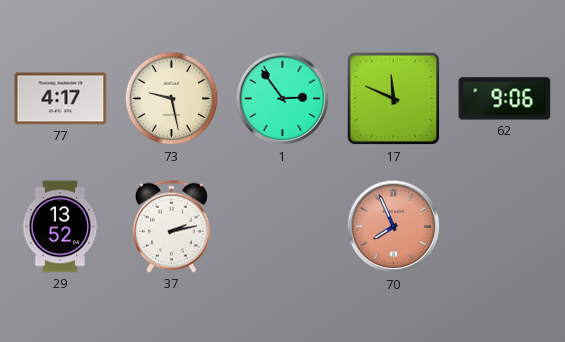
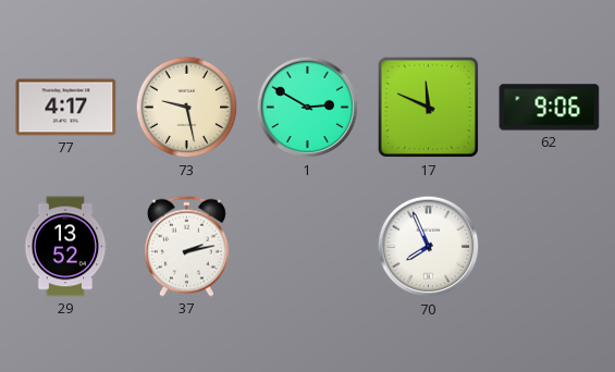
1: 2:54 -> 2:50 (308, 108)
70 dial: salmon -> white (429, 247)
